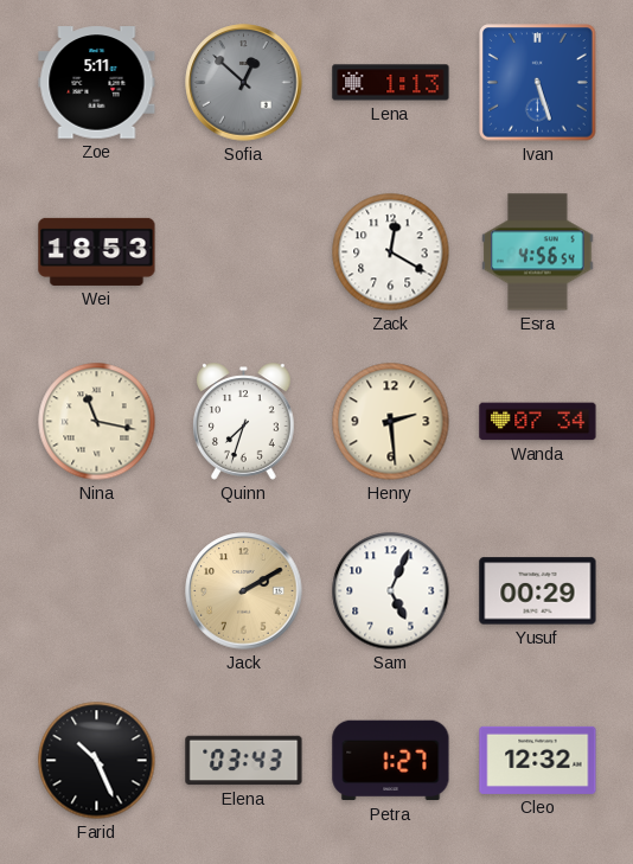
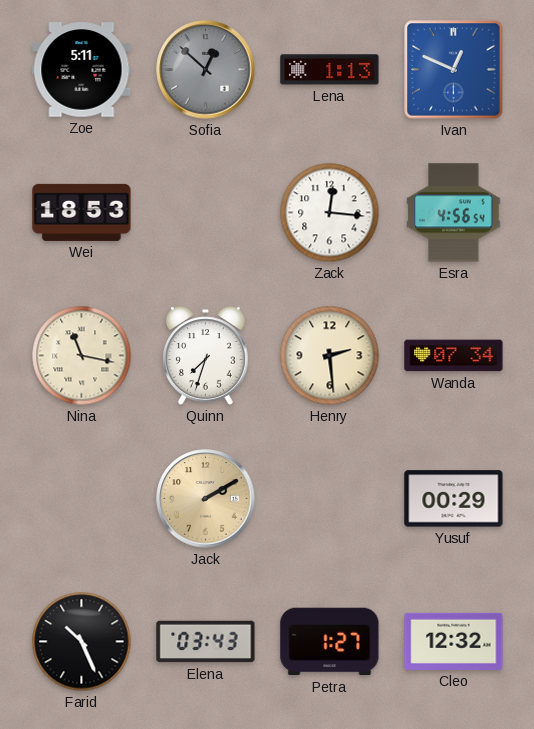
Ivan: 5:27 -> 12:49 (454, 70)
Zack: 12:20 -> 12:16 (330, 213)
Sam: 5:04 -> none (391, 591)
